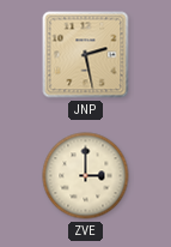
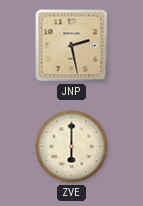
ZVE: 3:00 -> 6:00 (72, 147)
